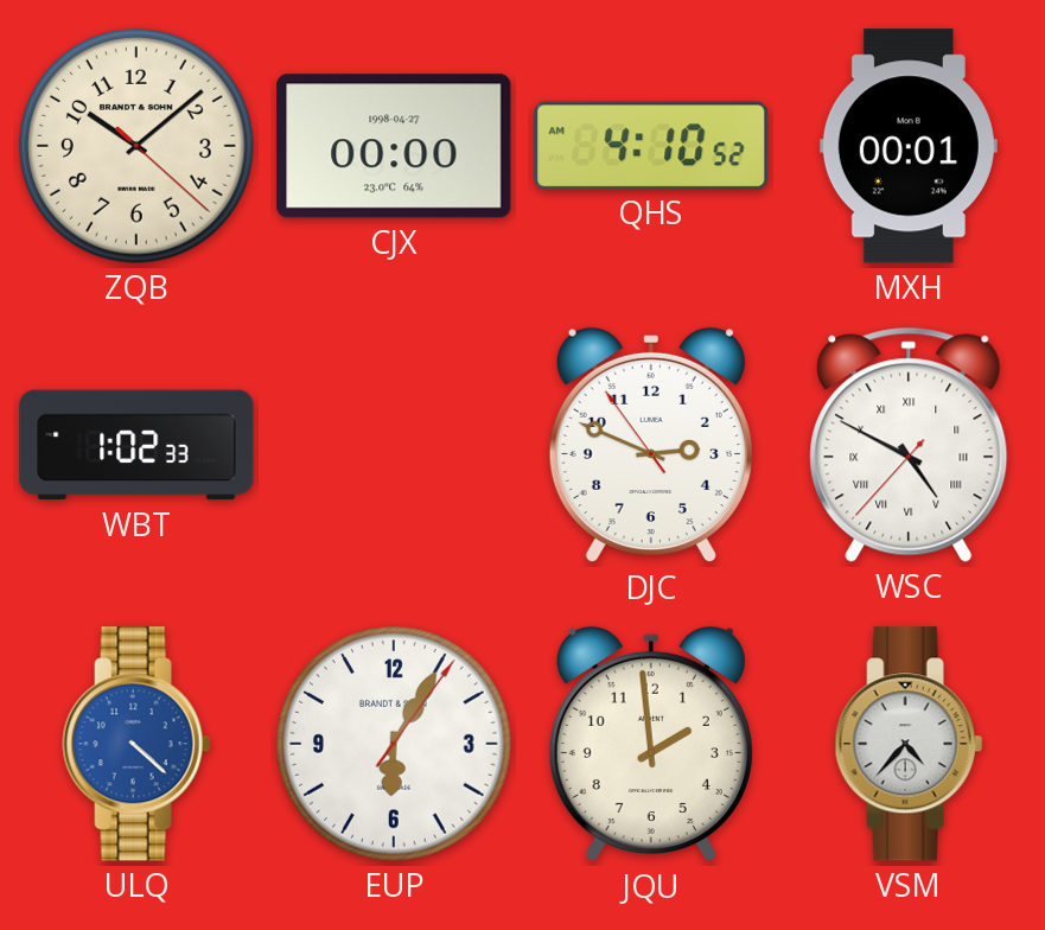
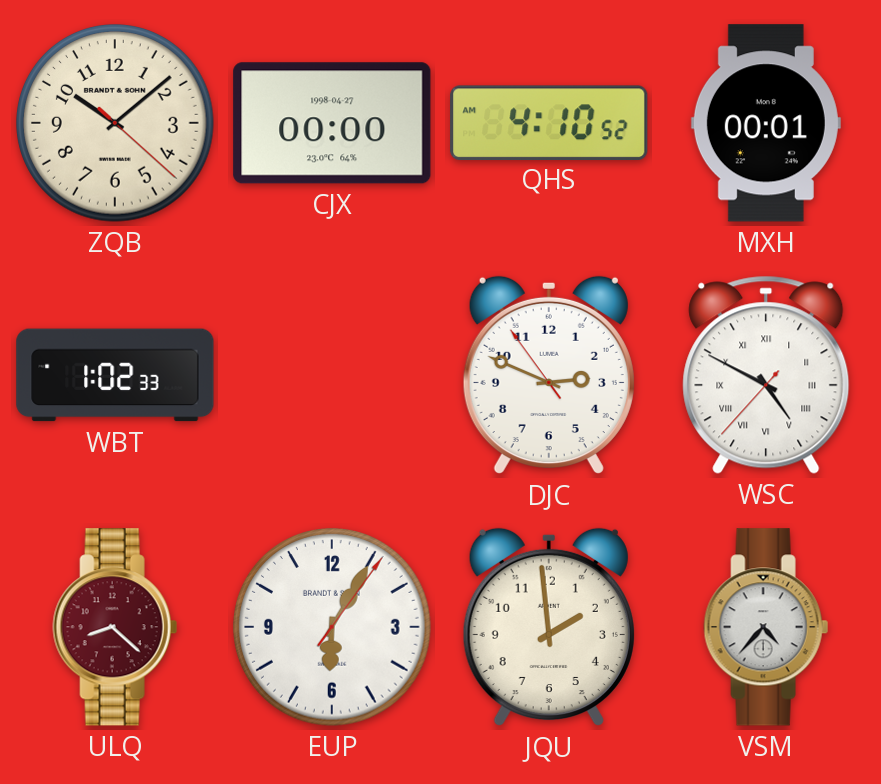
ULQ: 4:22 -> 8:22 (115, 627)
ULQ dial: blue -> burgundy (115, 627)
